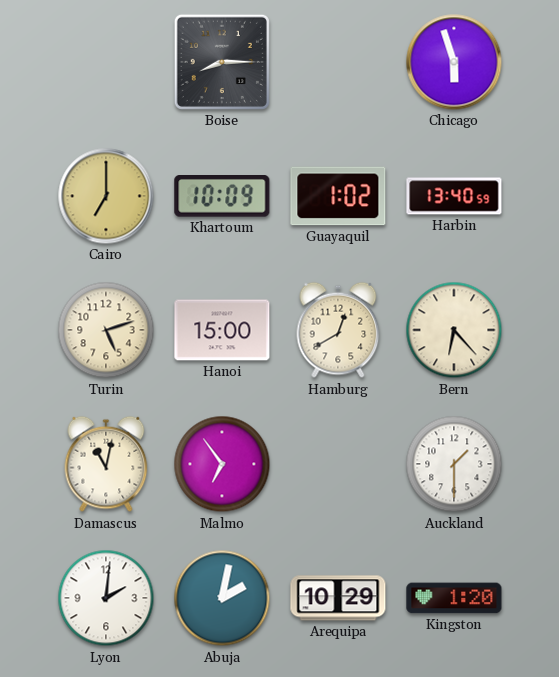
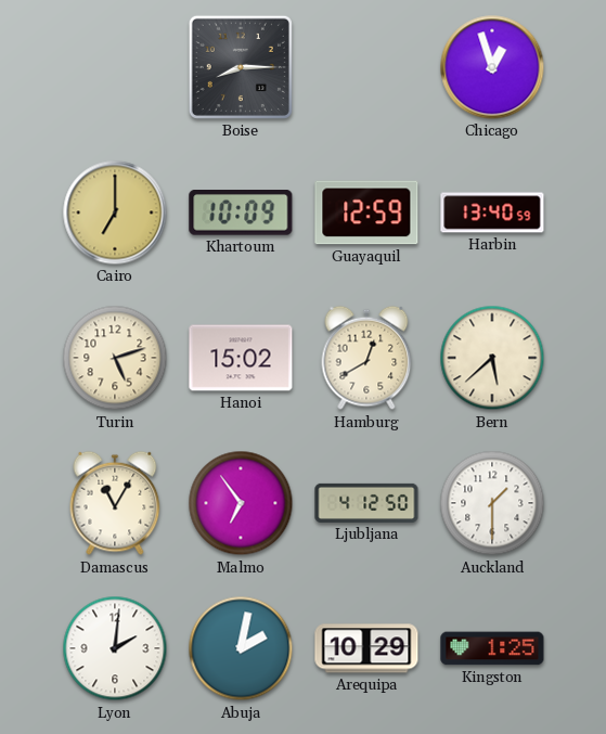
Chicago: 5:57 -> 12:57 (492, 67)
Guayaquil: 1:02 -> 12:59 (366, 213)
Hanoi: 15:00 -> 15:02 (241, 358)
Bern: 6:23 -> 5:38 (492, 358)
Damascus: 11:02 -> 11:05 (115, 503)
Ljubljana: none -> 4:12 (366, 503)
Kingston: 1:20 -> 1:25 (492, 648)
